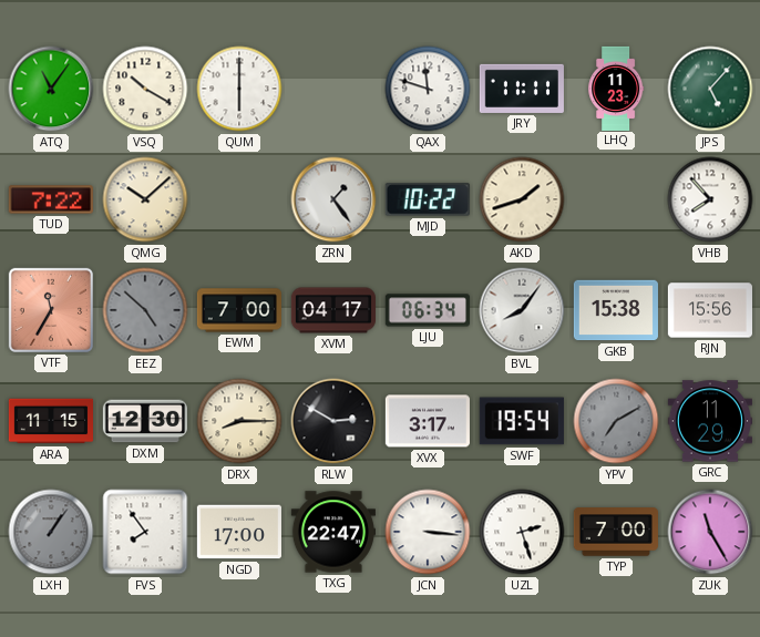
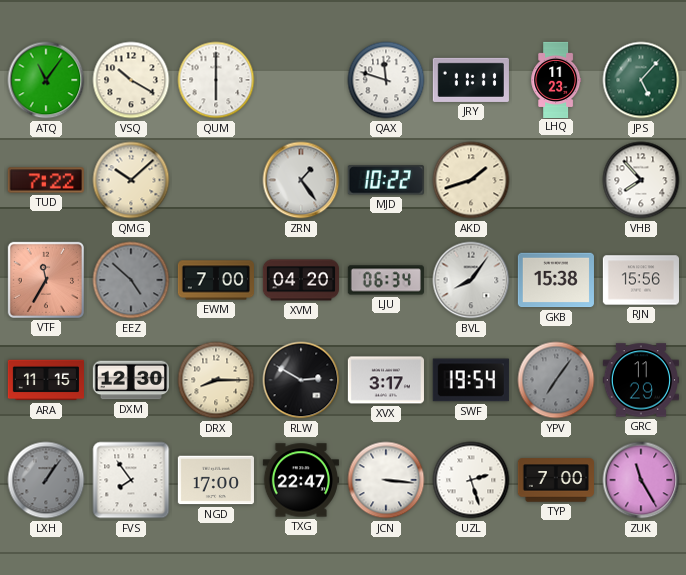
XVM: 04:17 -> 04:20 (300, 280)
YPV: 7:10 -> 7:06 (556, 380)
